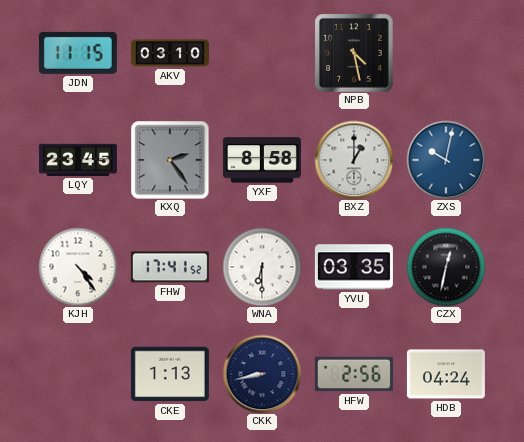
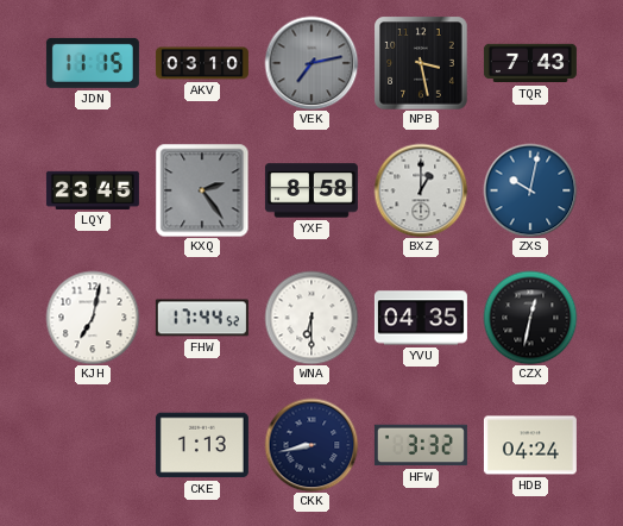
VEK: none -> 7:13 (311, 63)
NPB: 4:28 -> 3:28 (421, 63)
TQR: none -> 7:43 (530, 63)
KJH: 4:24 -> 7:02 (93, 318)
FHW: 17:41 -> 17:44 (202, 318)
YVU: 03:35 -> 04:35 (421, 318)
HFW: 2:56 -> 3:32 (421, 445)
